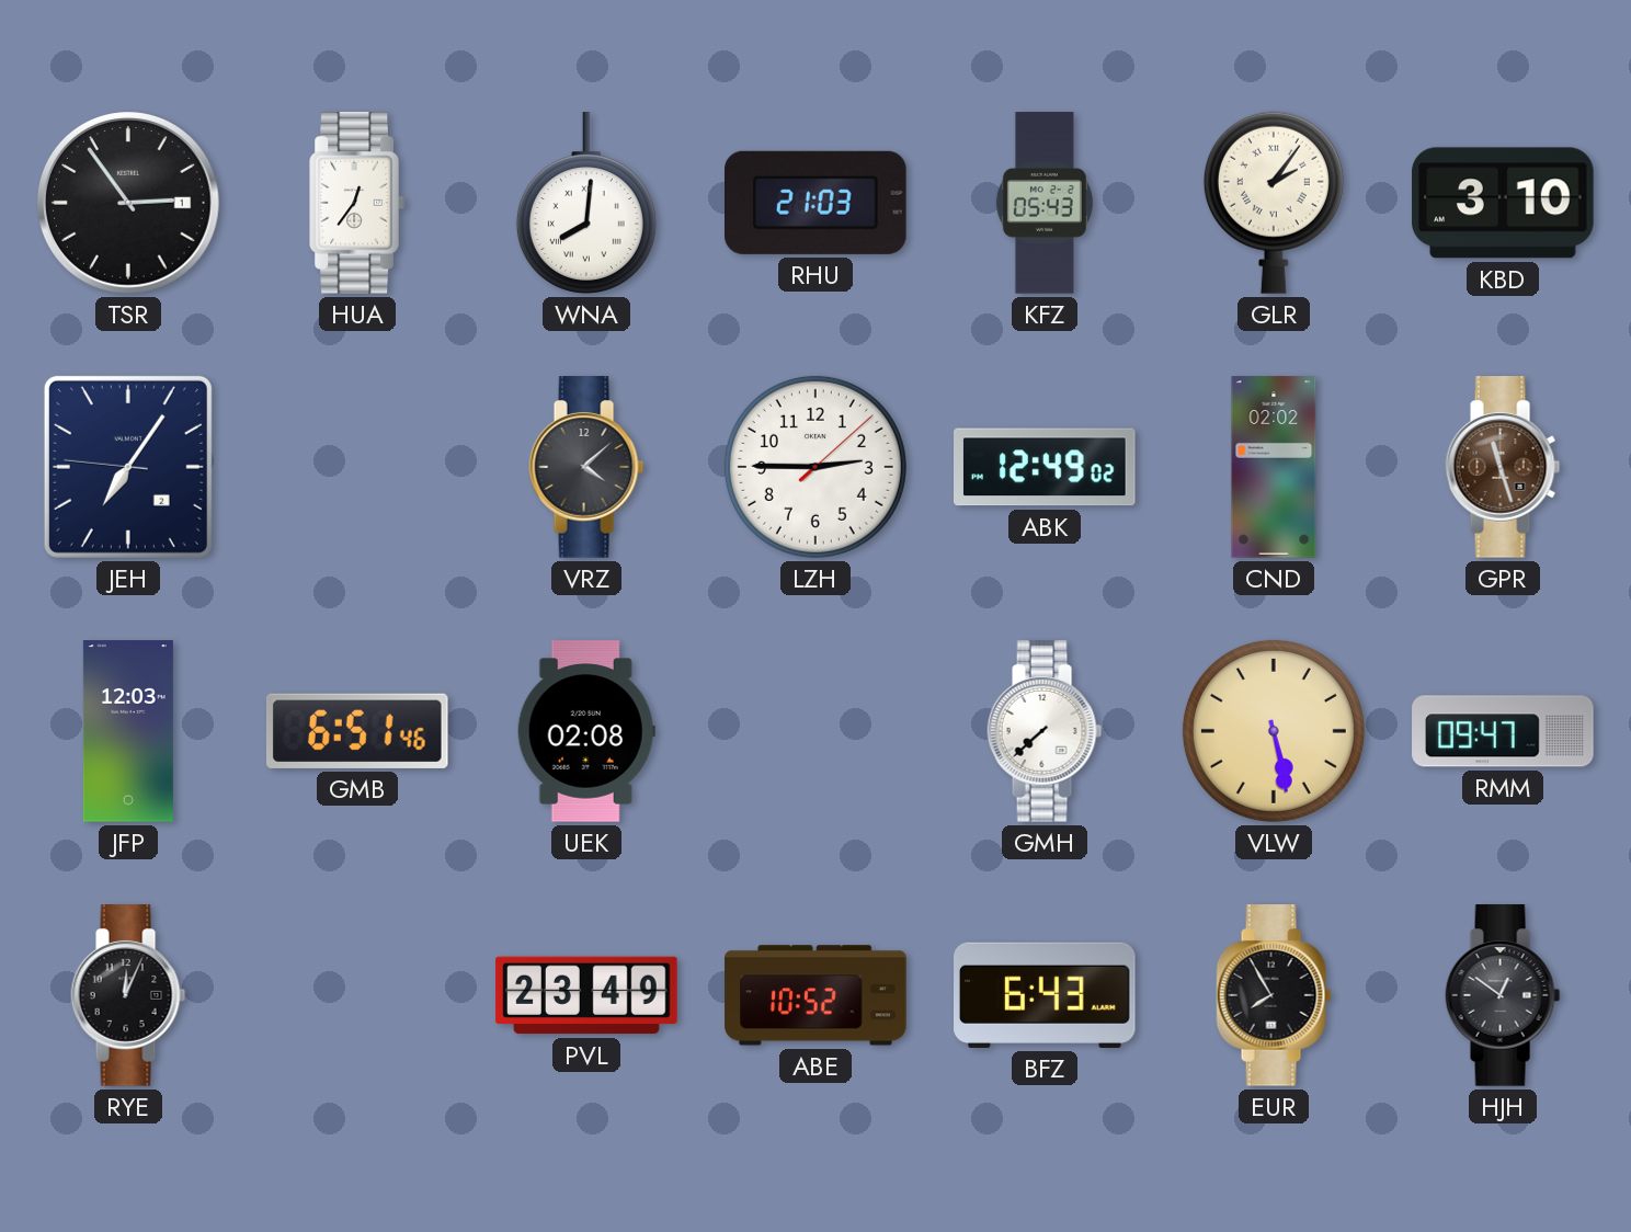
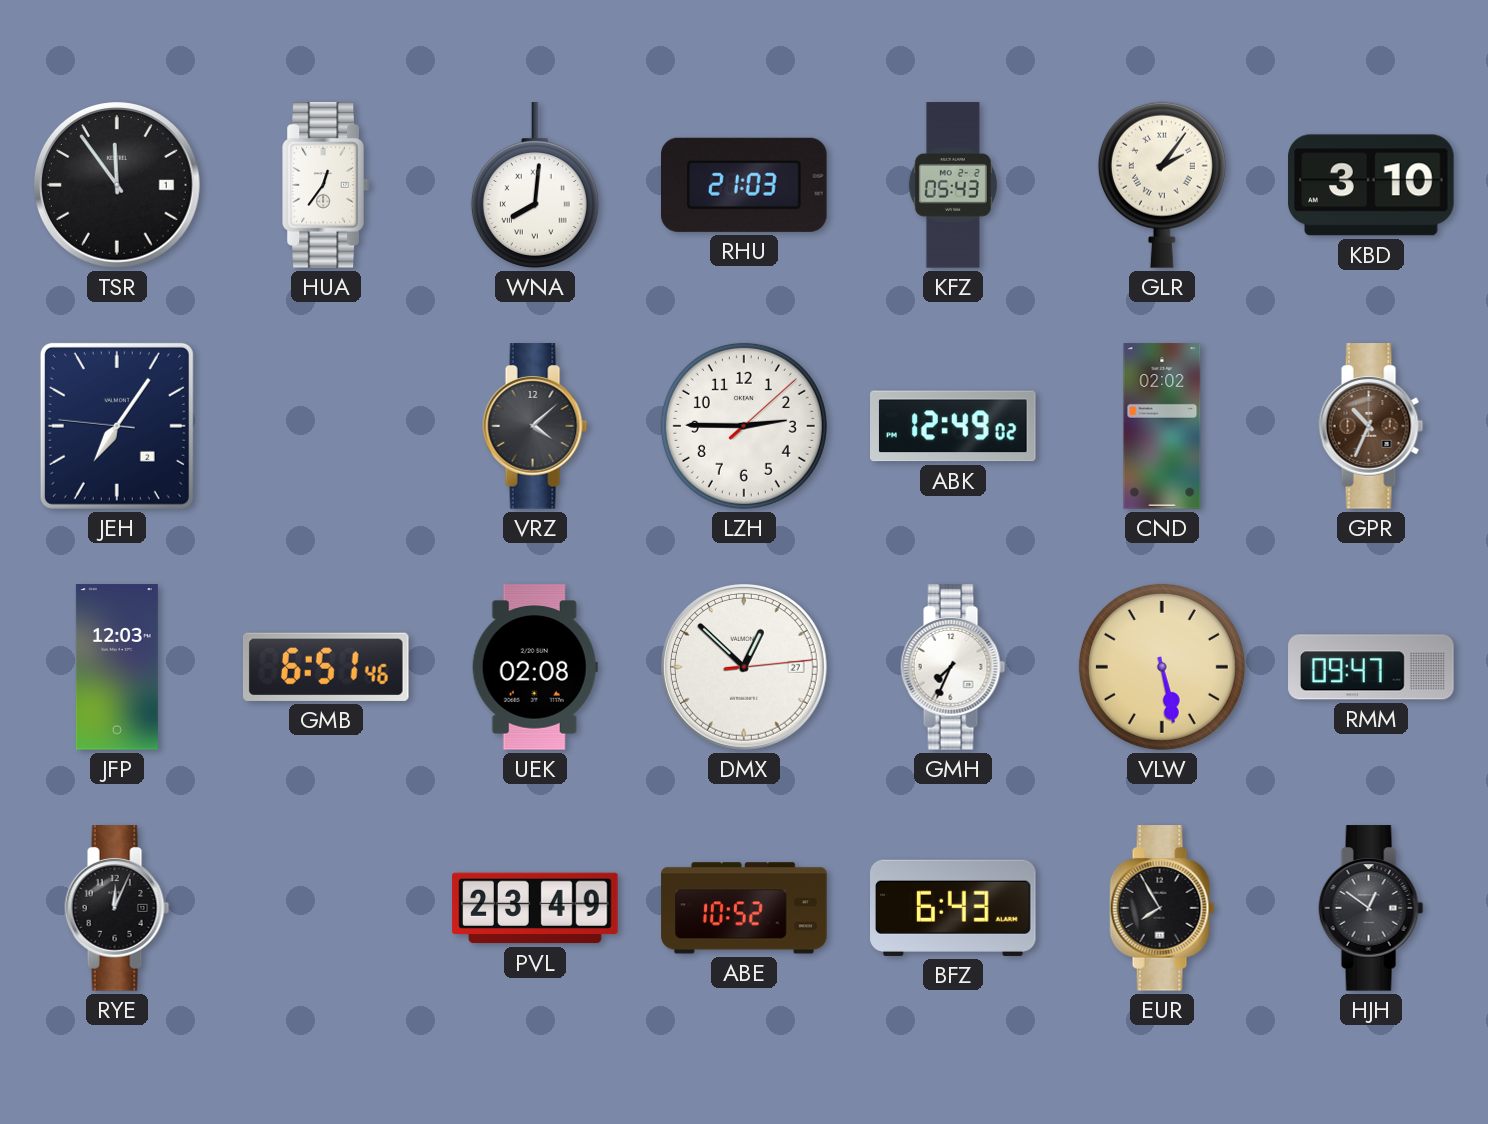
TSR: 2:54 -> 11:54 (118, 186)
GPR: 11:27 -> 10:34 (1371, 426)
DMX: none -> 12:52 (745, 668)
GMH: 7:38 -> 7:34 (953, 667)
